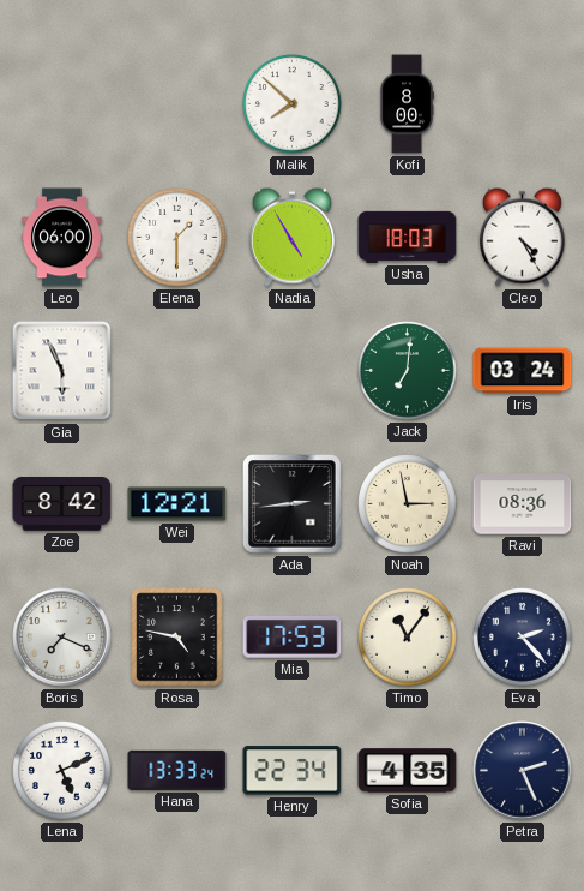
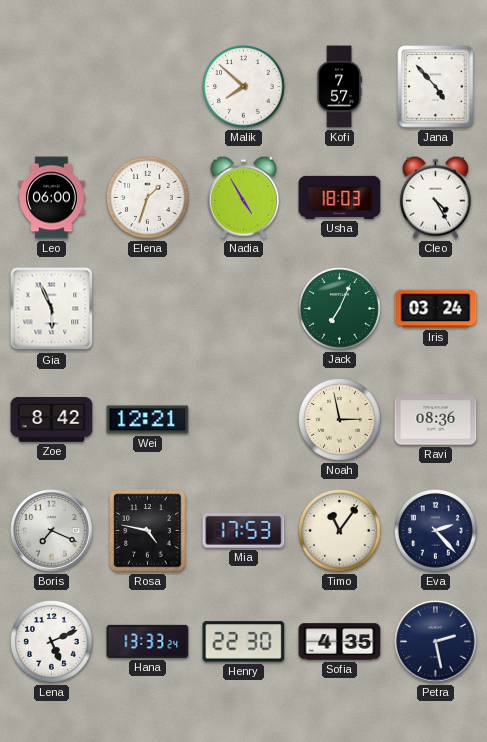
Kofi: 8:00 -> 7:57 (339, 87)
Jana: none -> 4:53 (436, 87)
Elena: 1:30 -> 1:33 (148, 198)
Jack: 7:01 -> 7:04 (340, 309)
Ada: 2:44 -> none (293, 504)
Henry: 22:34 -> 22:30 (244, 642)
Petra: 2:26 -> 2:28 (436, 642)
